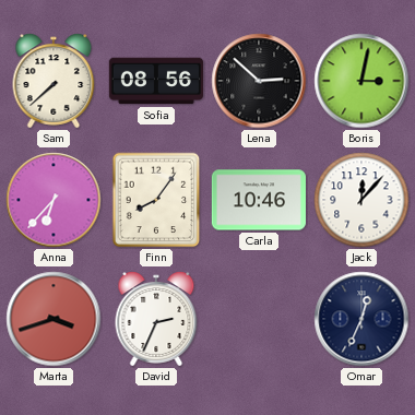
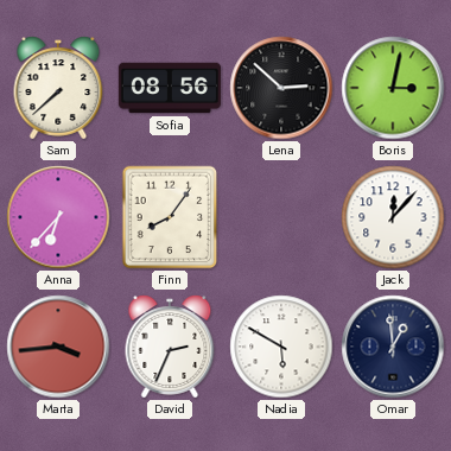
Carla: 10:46 -> none (259, 200)
Marta: 3:42 -> 3:44 (58, 347)
Nadia: none -> 5:50 (281, 347)
Omar: 12:34 -> 12:59 (393, 347)
